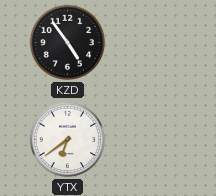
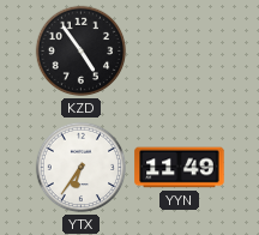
YTX: 6:39 -> 6:36 (82, 168)
YYN: none -> 11:49 (180, 168)
